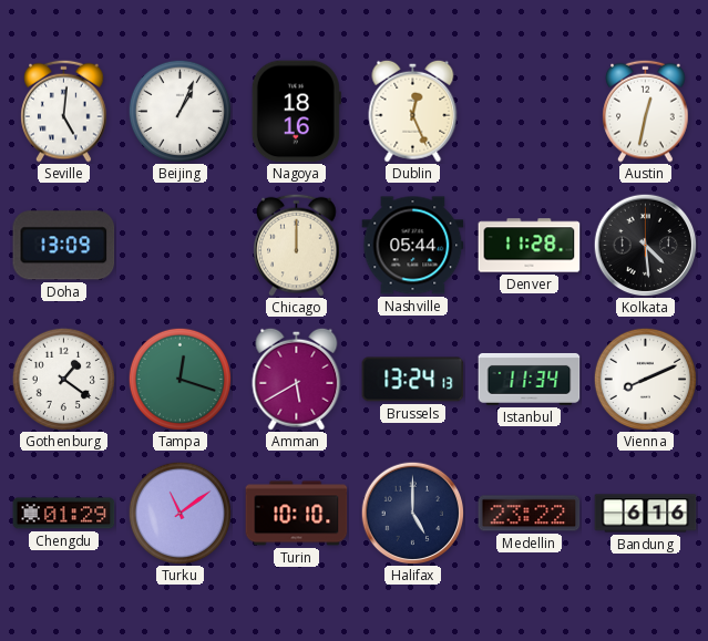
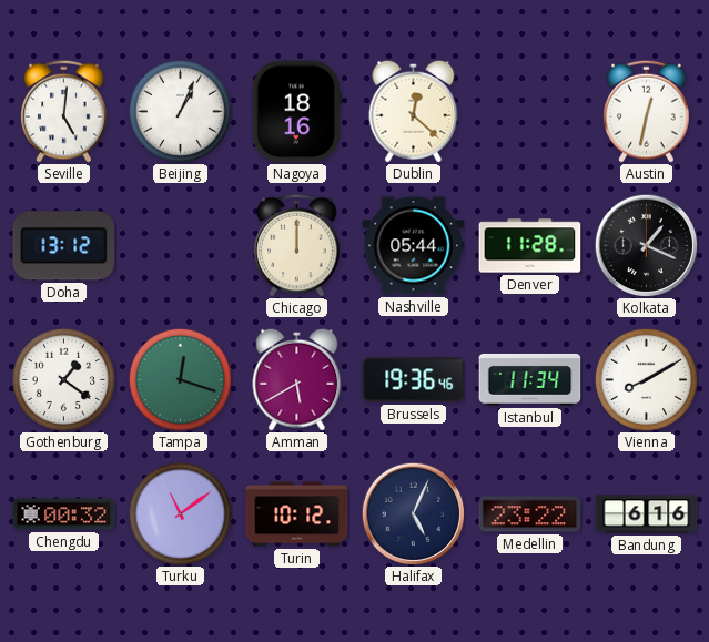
Dublin: 12:26 -> 12:22 (414, 111)
Doha: 13:09 -> 13:12 (64, 246)
Kolkata: 4:29 -> 1:19 (646, 245)
Brussels: 13:24 -> 19:36 (414, 380)
Vienna: 8:11 -> 8:10 (646, 379)
Chengdu: 01:29 -> 00:32 (64, 514)
Turin: 10:10 -> 10:12 (297, 514)
Halifax: 5:00 -> 5:04 (413, 513)
